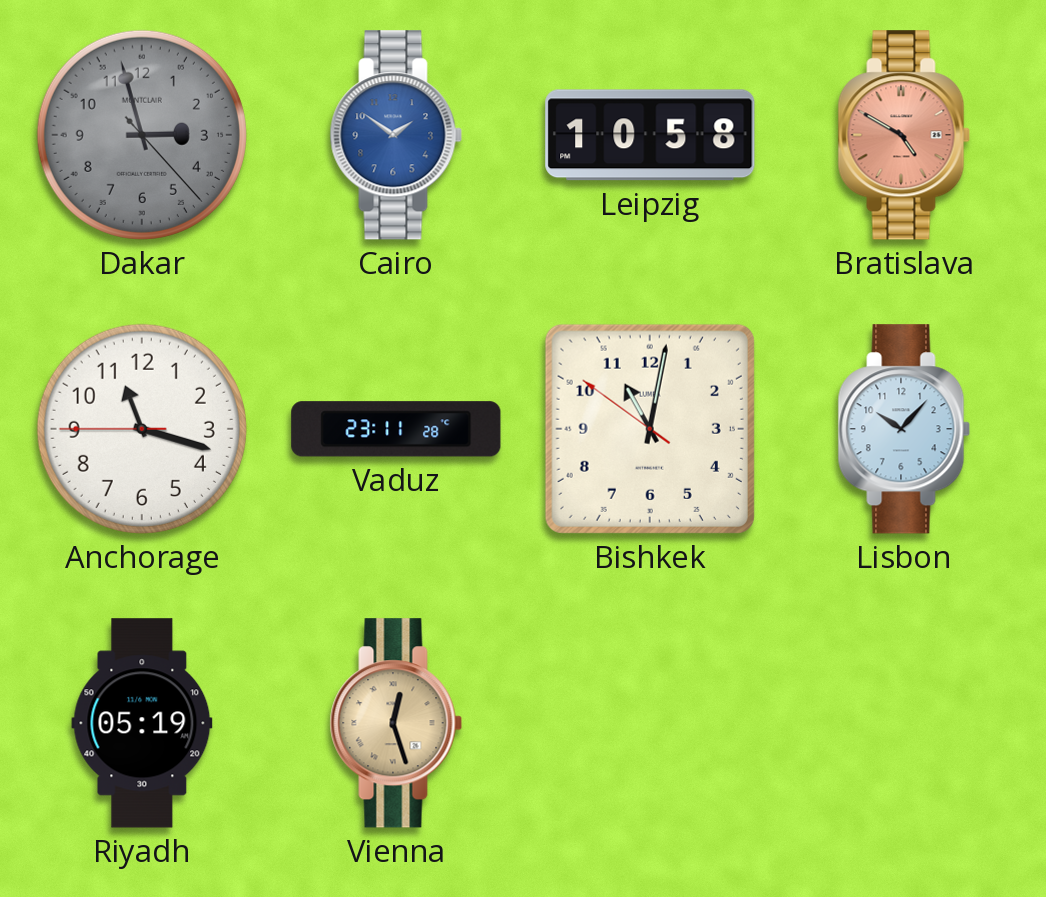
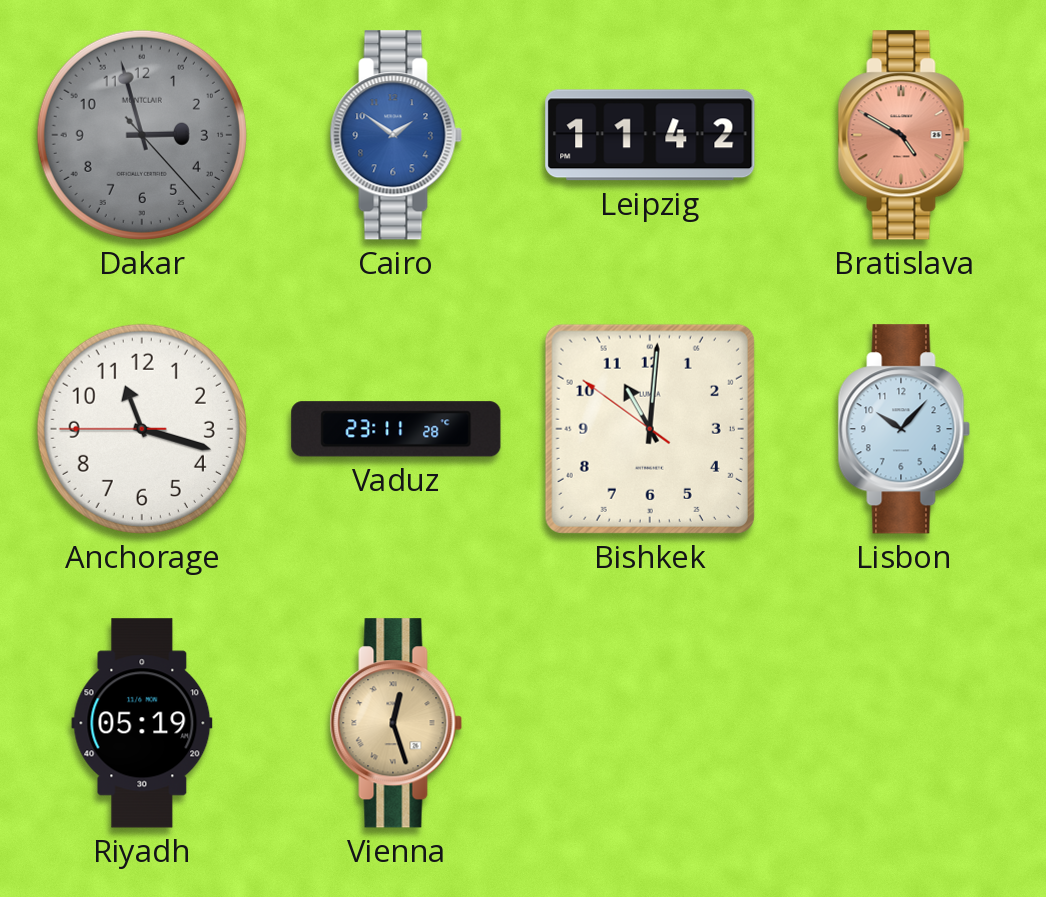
Leipzig: 10:58 -> 11:42 (650, 135)
Bishkek: 11:01 -> 11:00 (650, 429)
